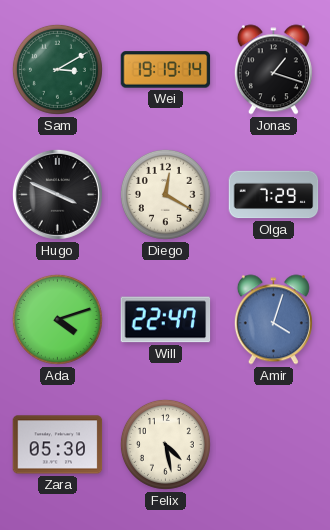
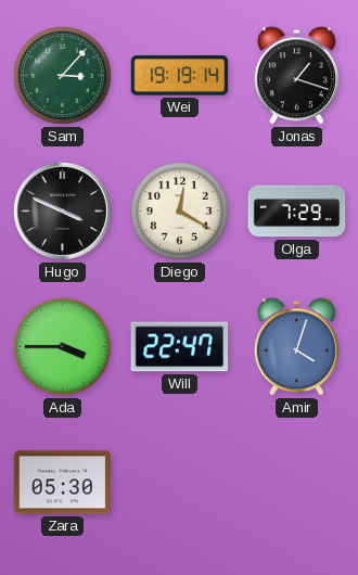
Sam: 3:10 -> 3:07 (62, 75)
Ada: 4:12 -> 3:45 (62, 346)
Felix: 4:28 -> none (165, 444)
